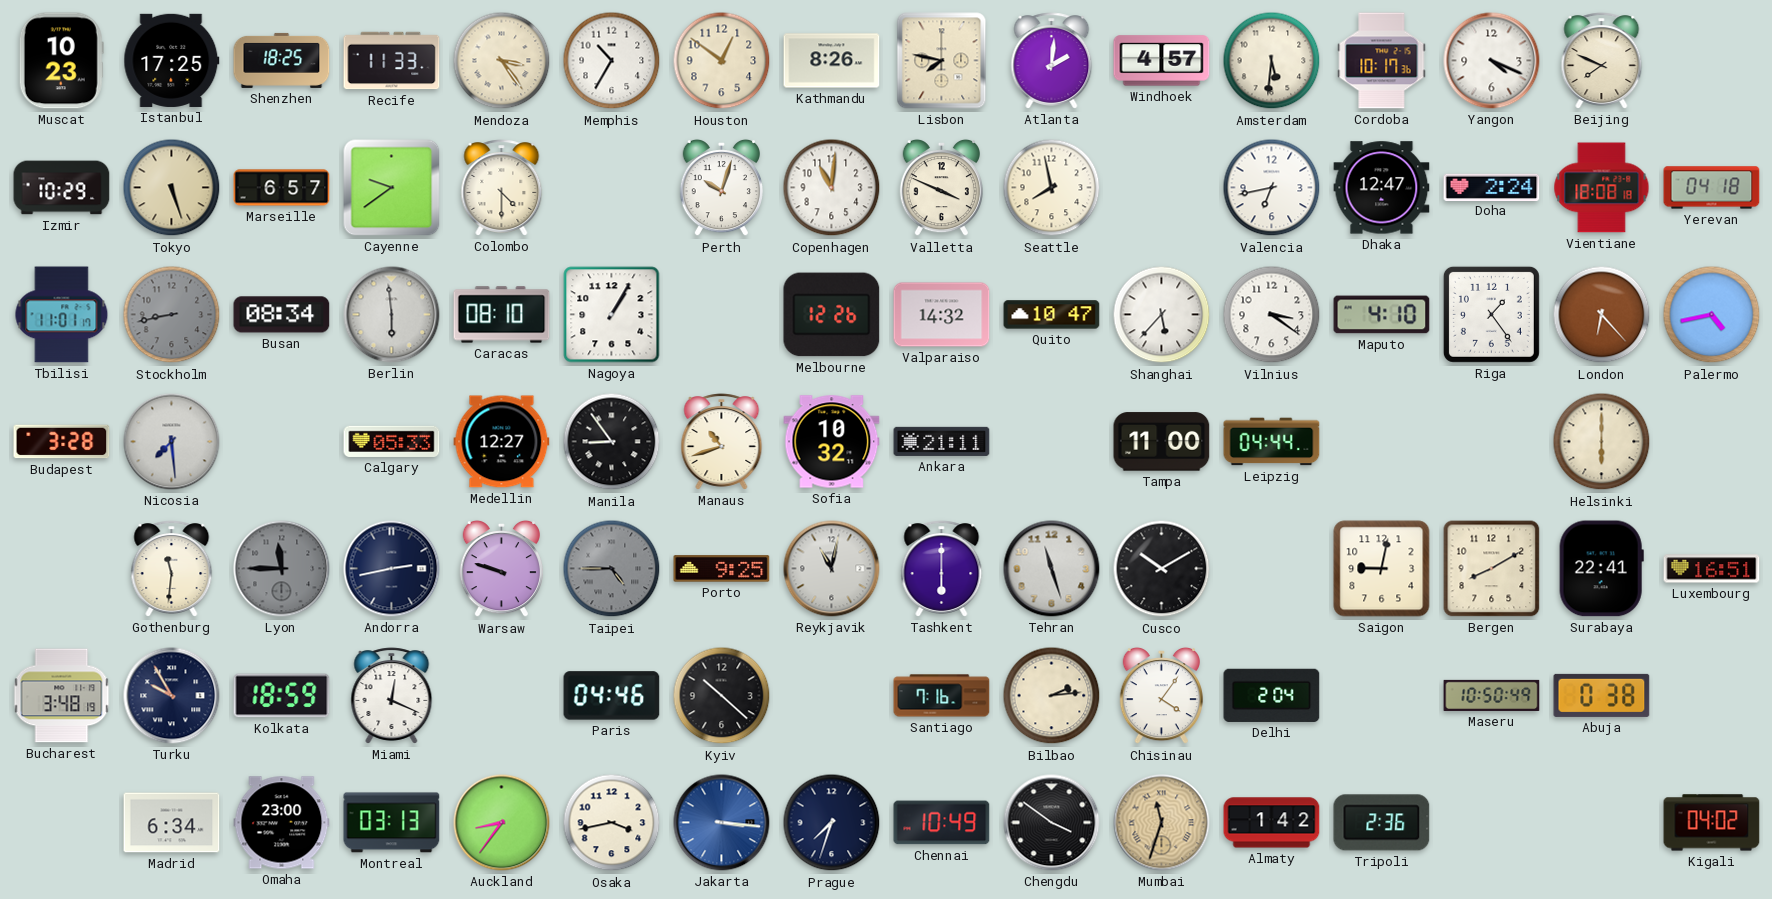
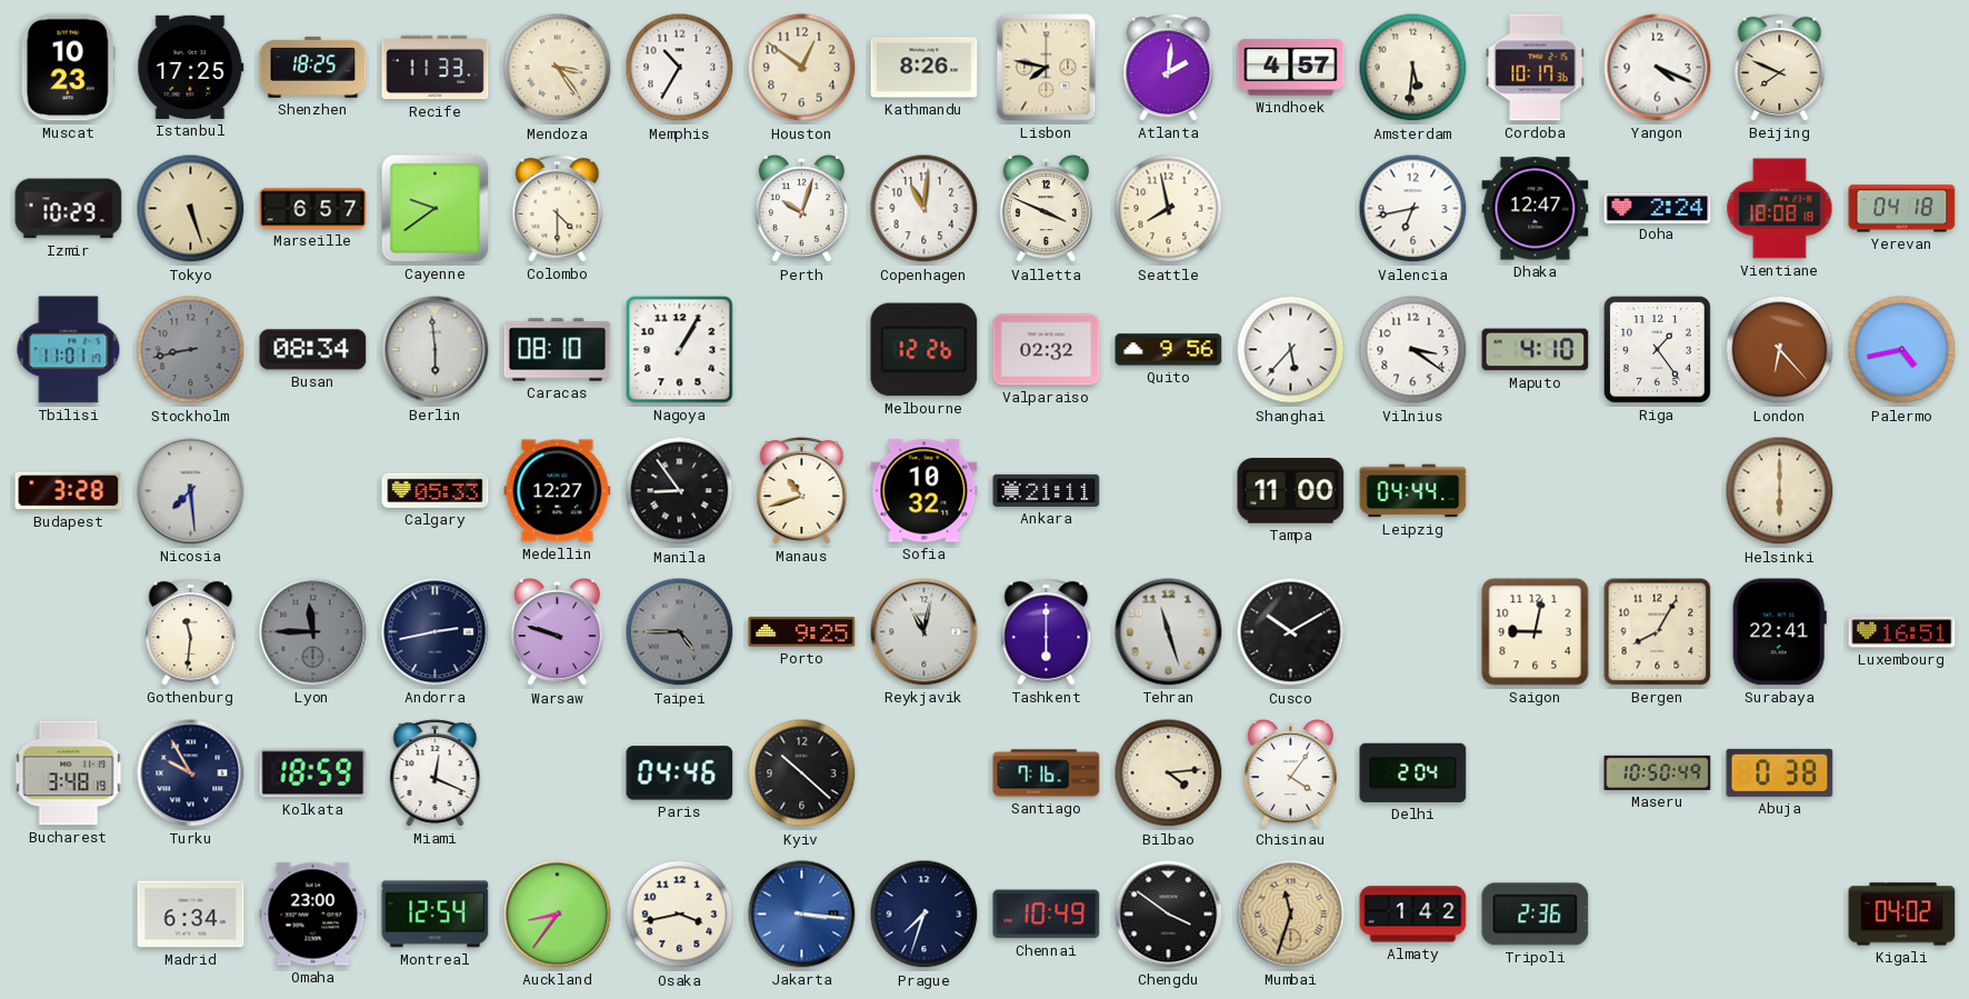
Valparaiso: 14:32 -> 02:32 (1047, 350)
Quito: 10:47 -> 9:56 (1169, 350)
Bergen: 8:10 -> 8:05 (1658, 632)
Bilbao: 2:14 -> 4:14 (1169, 773)
Montreal: 03:13 -> 12:54 (436, 915)
